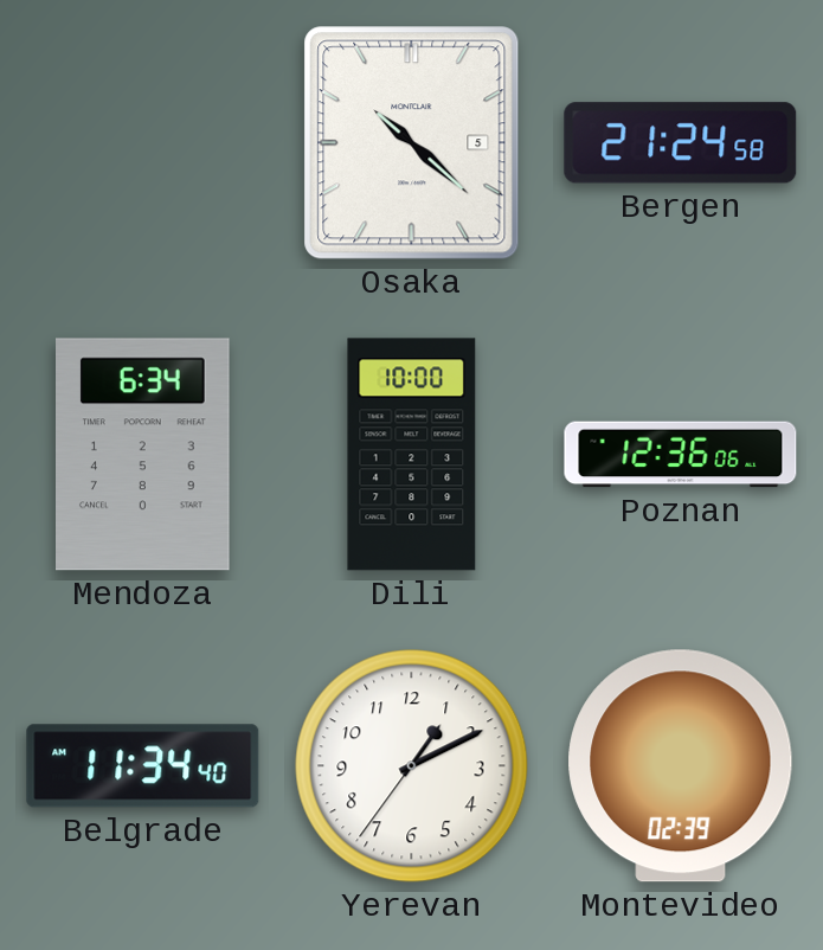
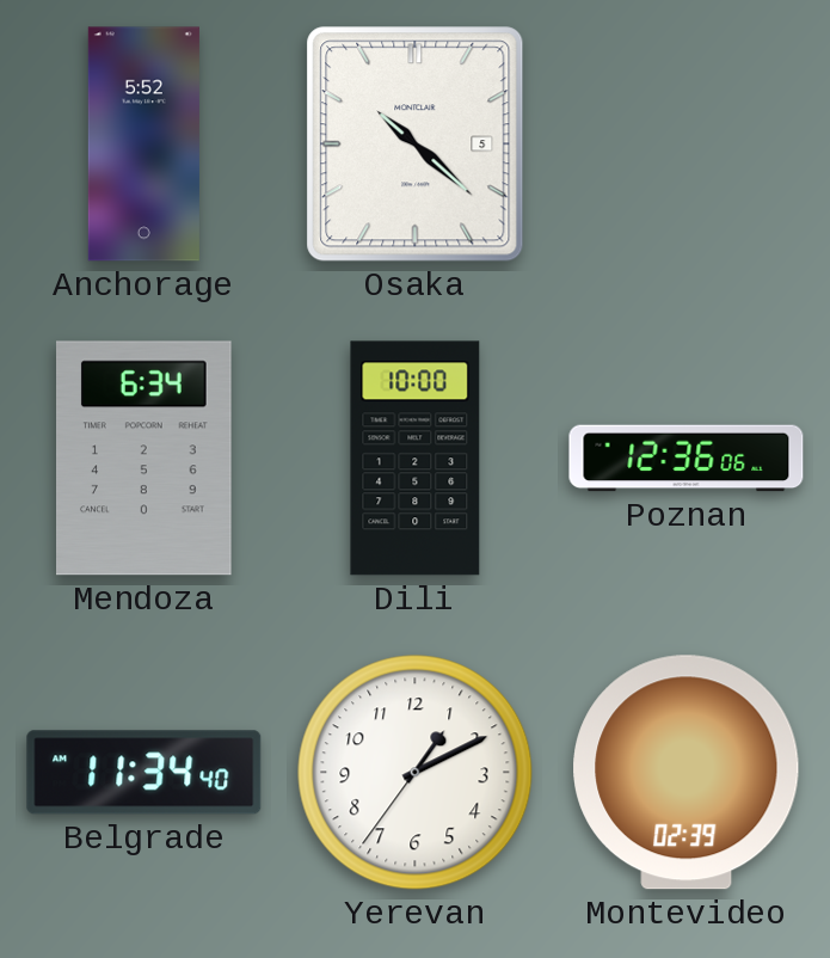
Anchorage: none -> 5:52 (143, 145)
Bergen: 21:24 -> none (681, 143)
